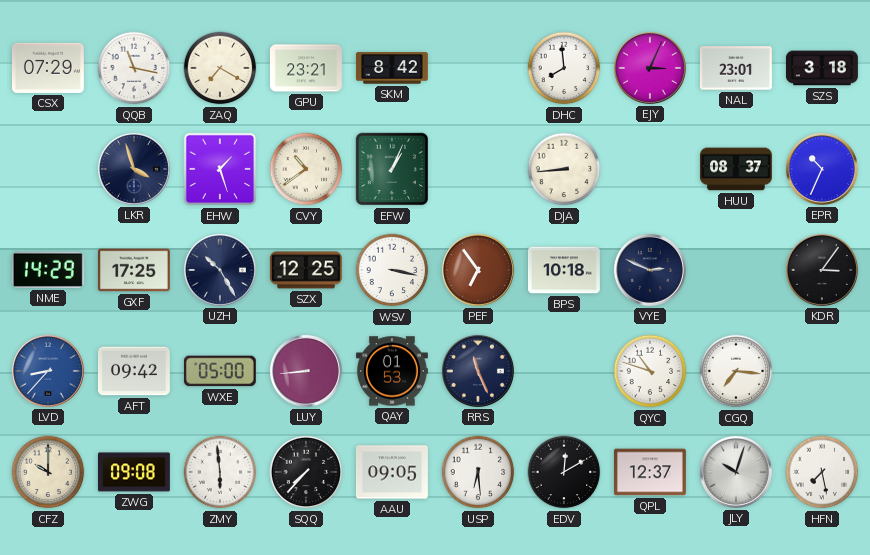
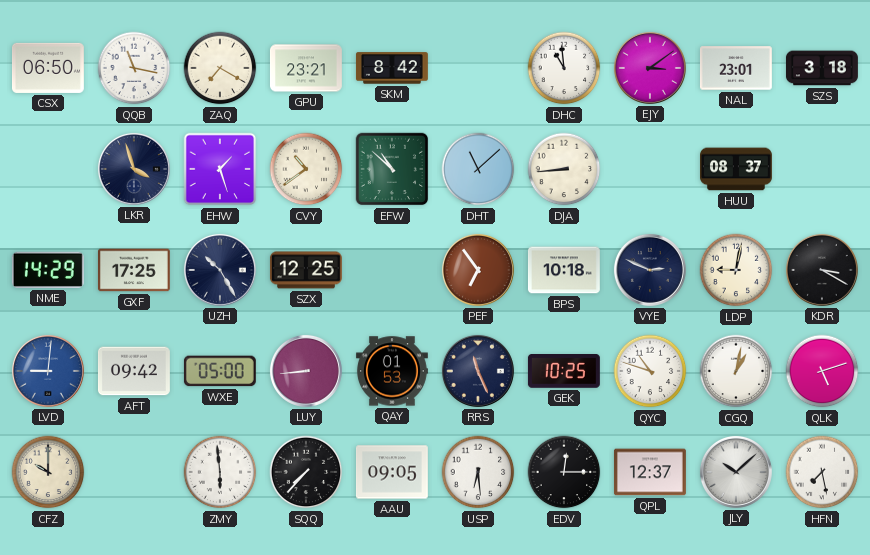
CSX: 07:29 -> 06:50 (48, 68)
DHC: 7:59 -> 10:59 (564, 68)
EJY: 3:04 -> 3:09 (650, 68)
EFW: 1:04 -> 10:52 (392, 169)
DHT: none -> 11:08 (478, 169)
EPR: 10:34 -> none (822, 169)
WSV: 3:17 -> none (392, 270)
LDP: none -> 9:02 (736, 270)
KDR: 3:06 -> 3:20 (822, 270)
LVD: 8:37 -> 9:01 (48, 371)
GEK: none -> 10:25 (564, 372)
CGQ: 7:16 -> 1:02 (736, 371)
QLK: none -> 5:12 (822, 371)
ZWG: 09:08 -> none (134, 472)
EDV: 12:10 -> 12:15 (564, 472)
JLY: 10:03 -> 10:08 (736, 472)
